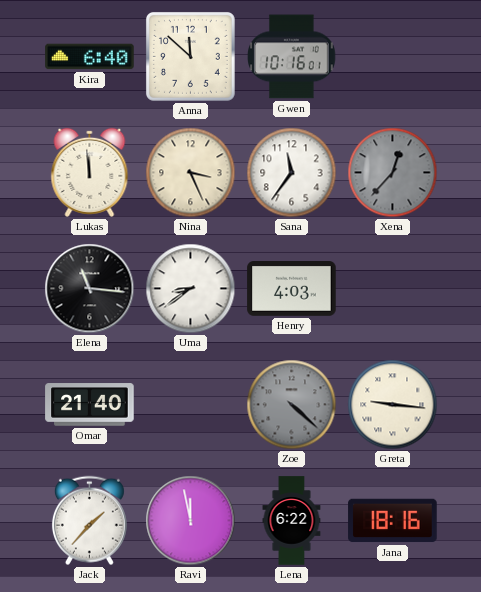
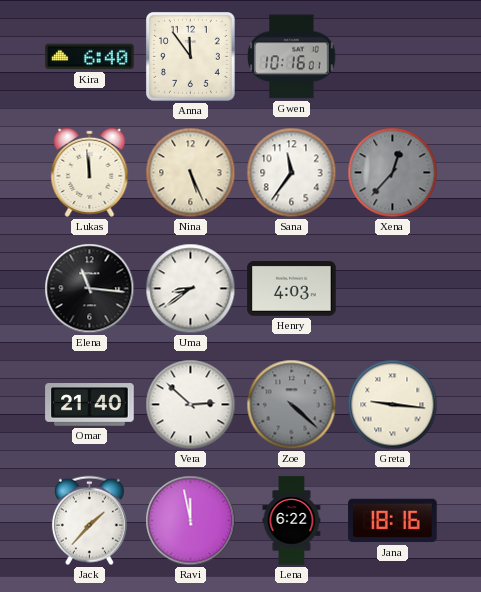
Anna: 11:52 -> 11:54 (190, 56)
Nina: 3:26 -> 5:26 (191, 173)
Vera: none -> 2:52 (191, 405)
